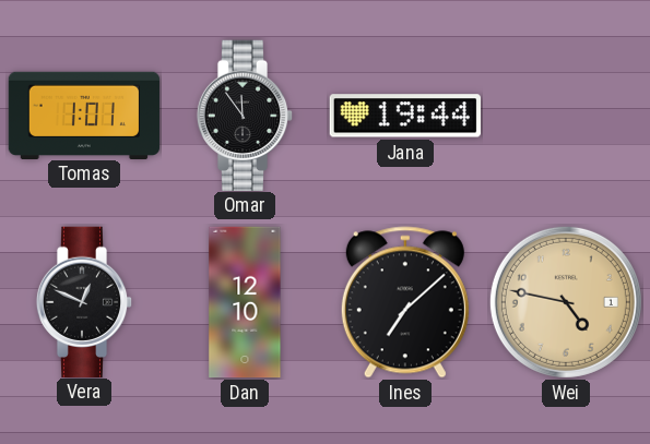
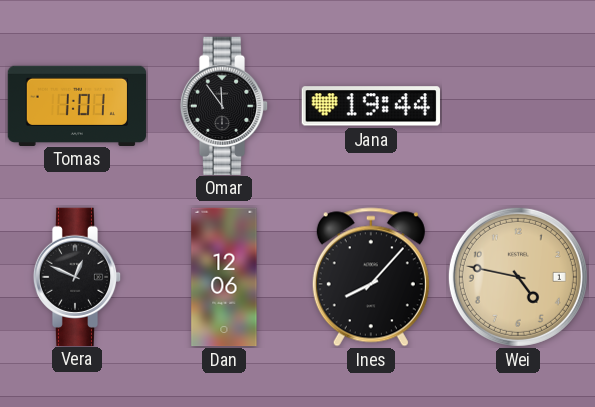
Dan: 12:10 -> 12:06 (224, 277)
Ines: 7:08 -> 8:07 (371, 277)
